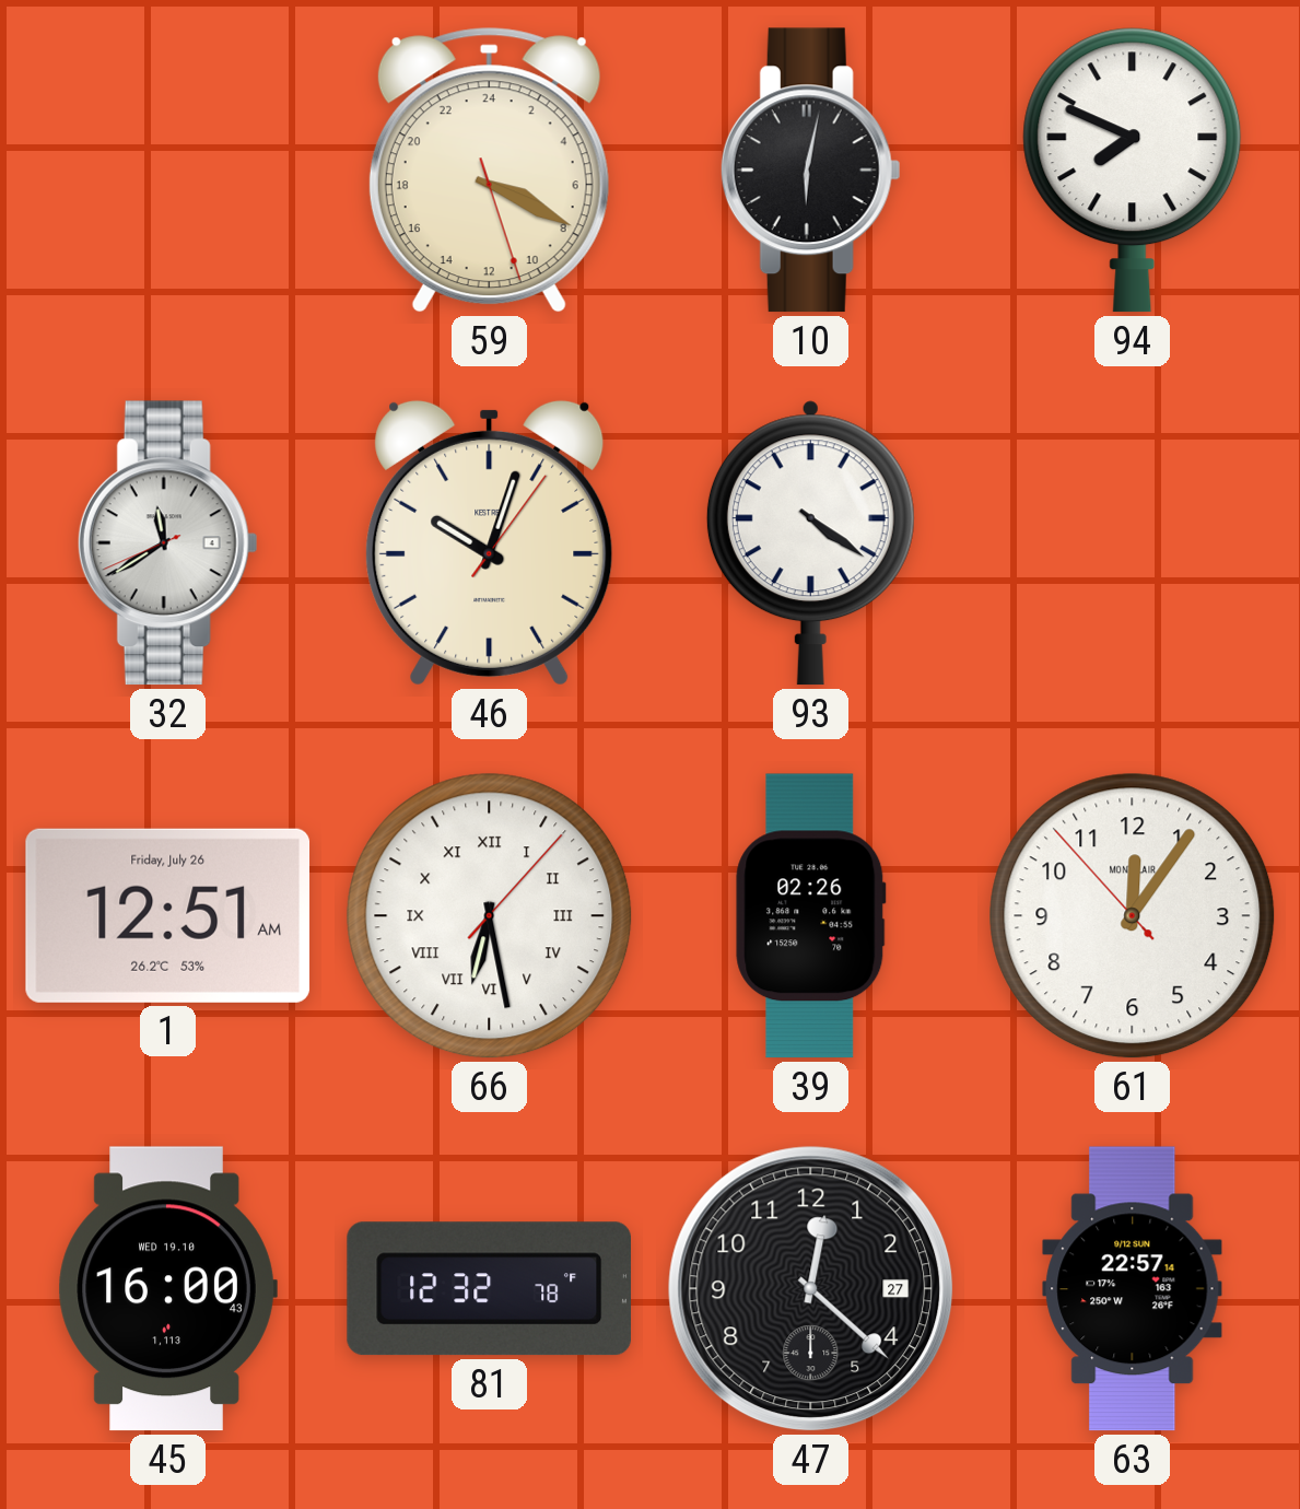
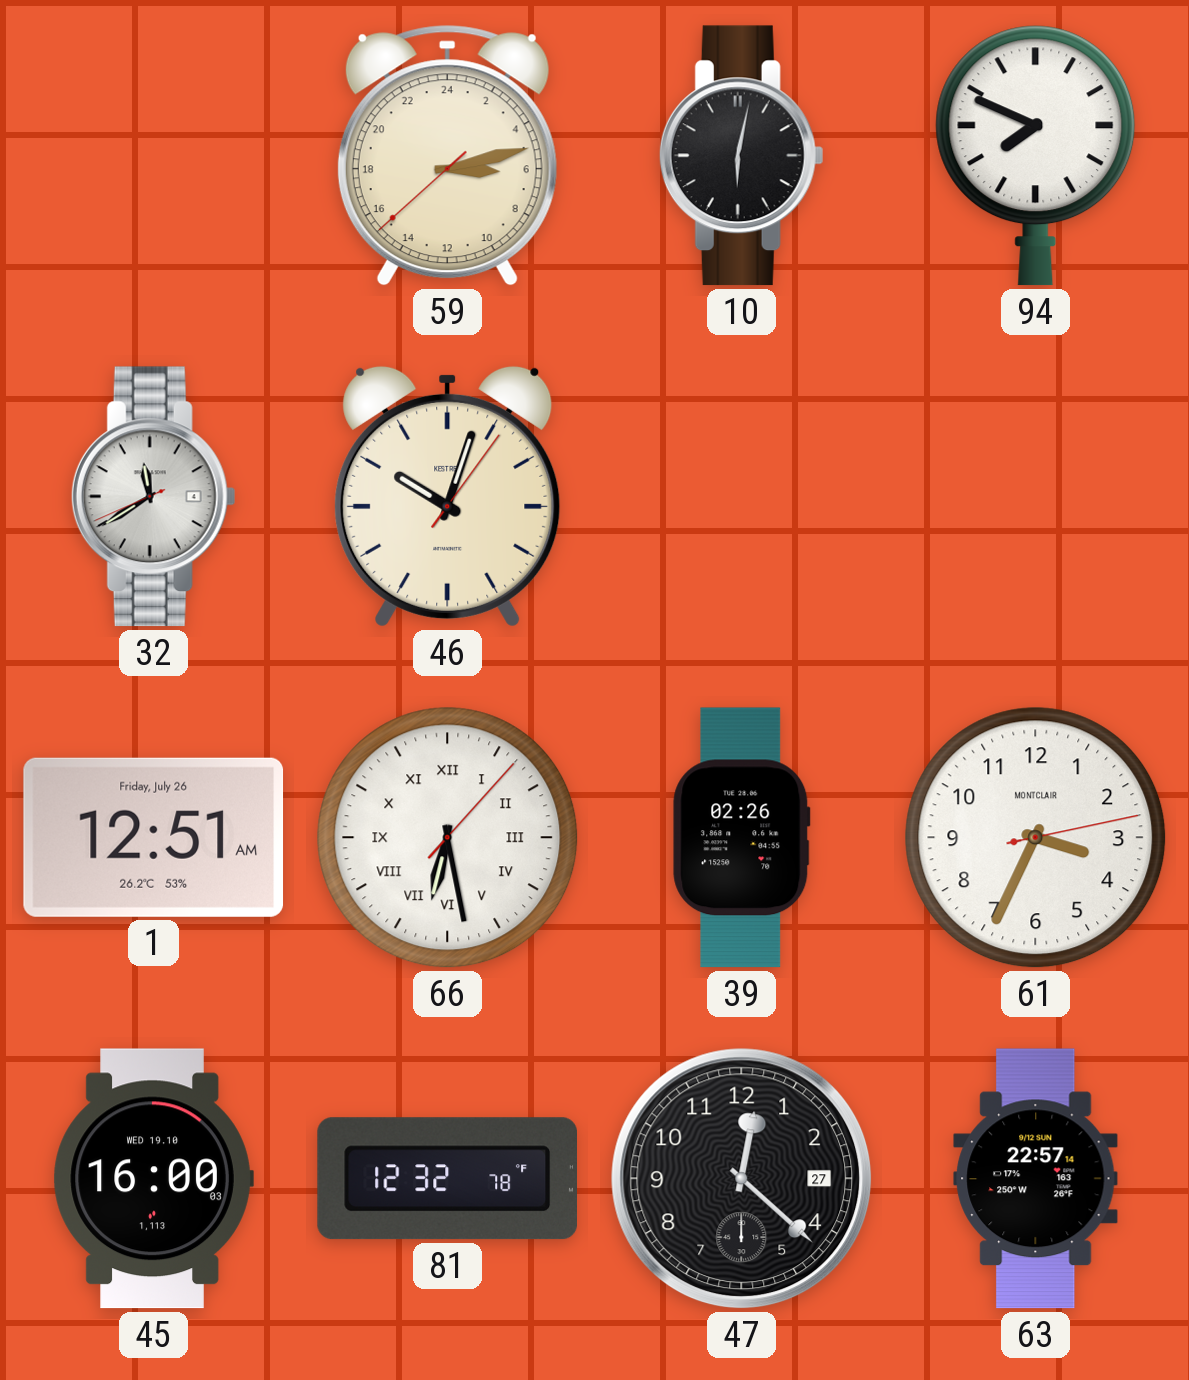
59: 7:19 -> 6:12 (447, 156)
93: 4:21 -> none (810, 543)
61: 12:05 -> 3:34 (1036, 838)
45: 16:00:43 -> 16:00:03 (153, 1179)
